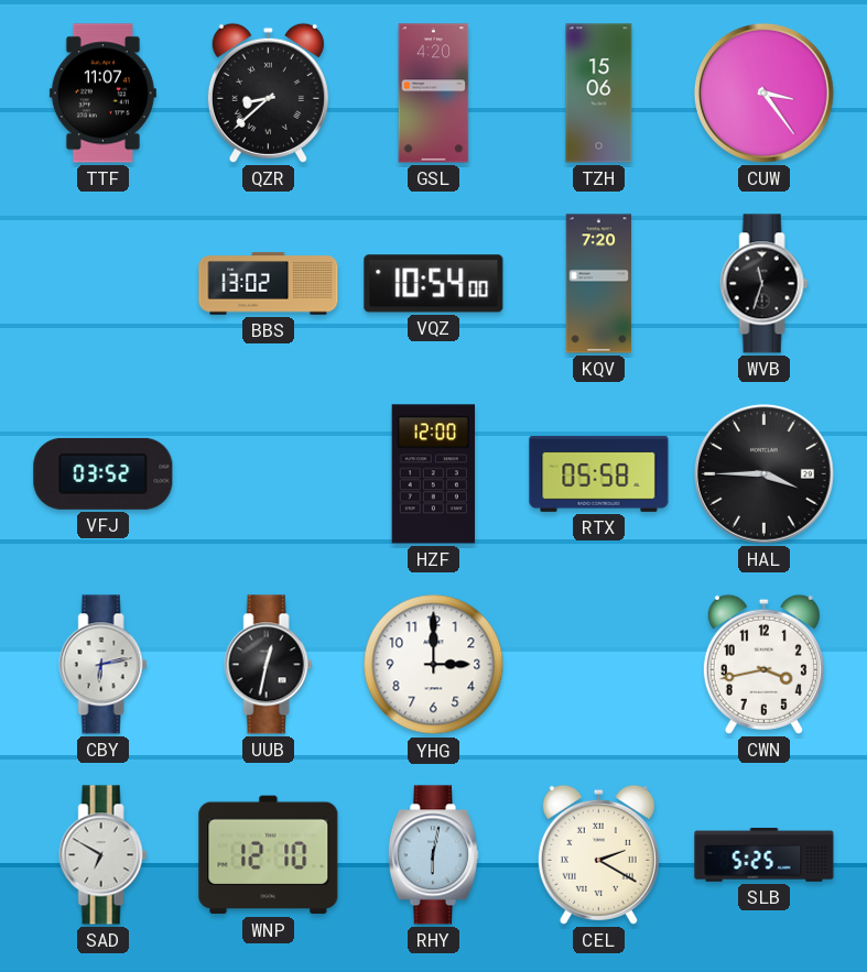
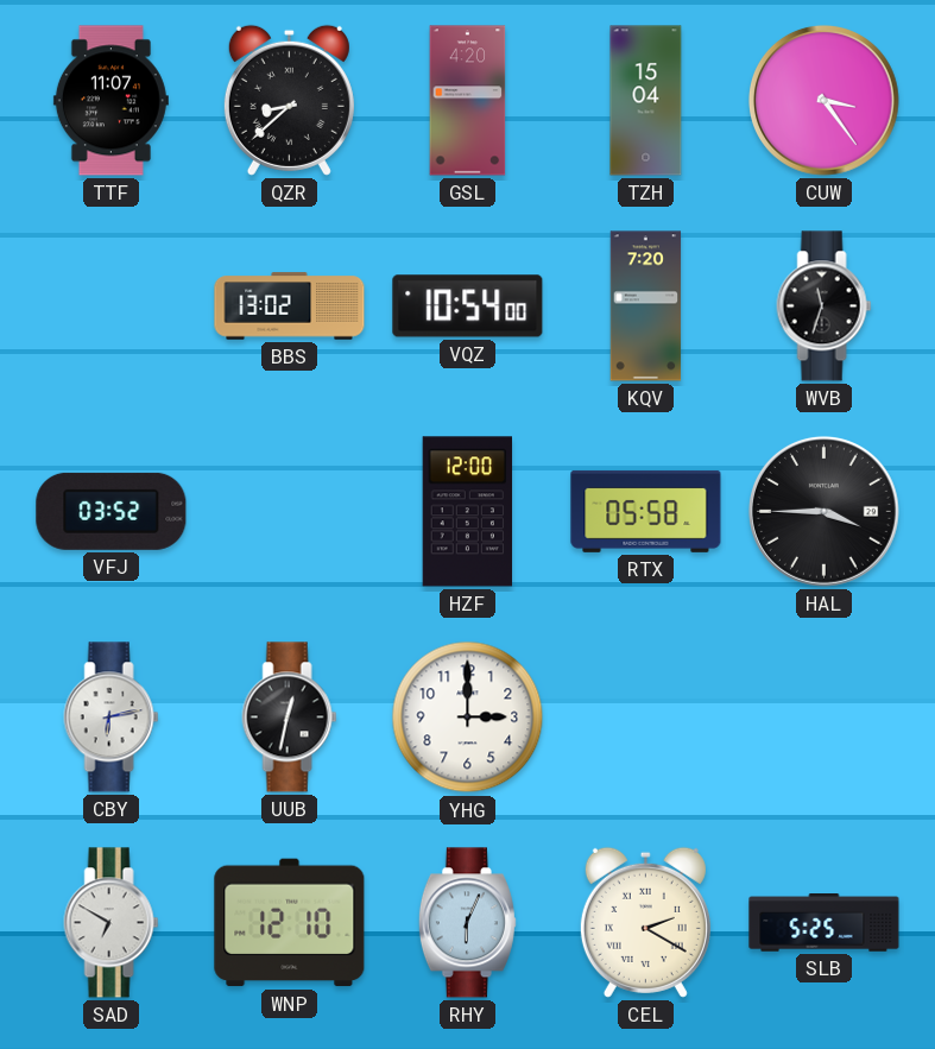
TZH: 15:06 -> 15:04 (646, 101)
CWN: 3:43 -> none (763, 664)
RHY: 6:02 -> 6:04 (467, 923)
